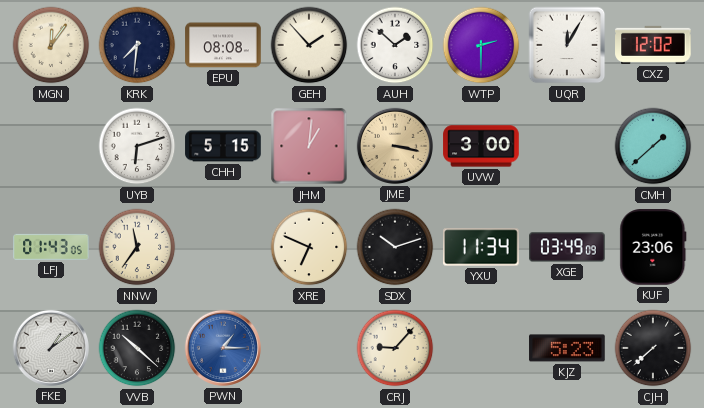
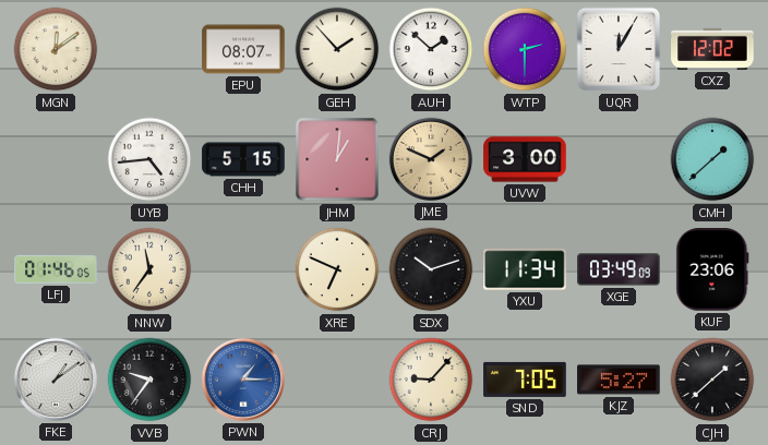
MGN: 12:06 -> 12:09 (56, 49)
KRK: 7:31 -> none (137, 45)
EPU: 08:08 -> 08:07 (243, 49)
UYB: 6:12 -> 4:44 (149, 159)
JME: 3:17 -> 1:49 (431, 159)
LFJ: 01:43 -> 01:46 (56, 269)
VVB: 10:22 -> 9:36 (149, 380)
SND: none -> 7:05 (525, 380)
KJZ: 5:23 -> 5:27 (619, 380)
CJH: 7:38 -> 1:38 (712, 380)
